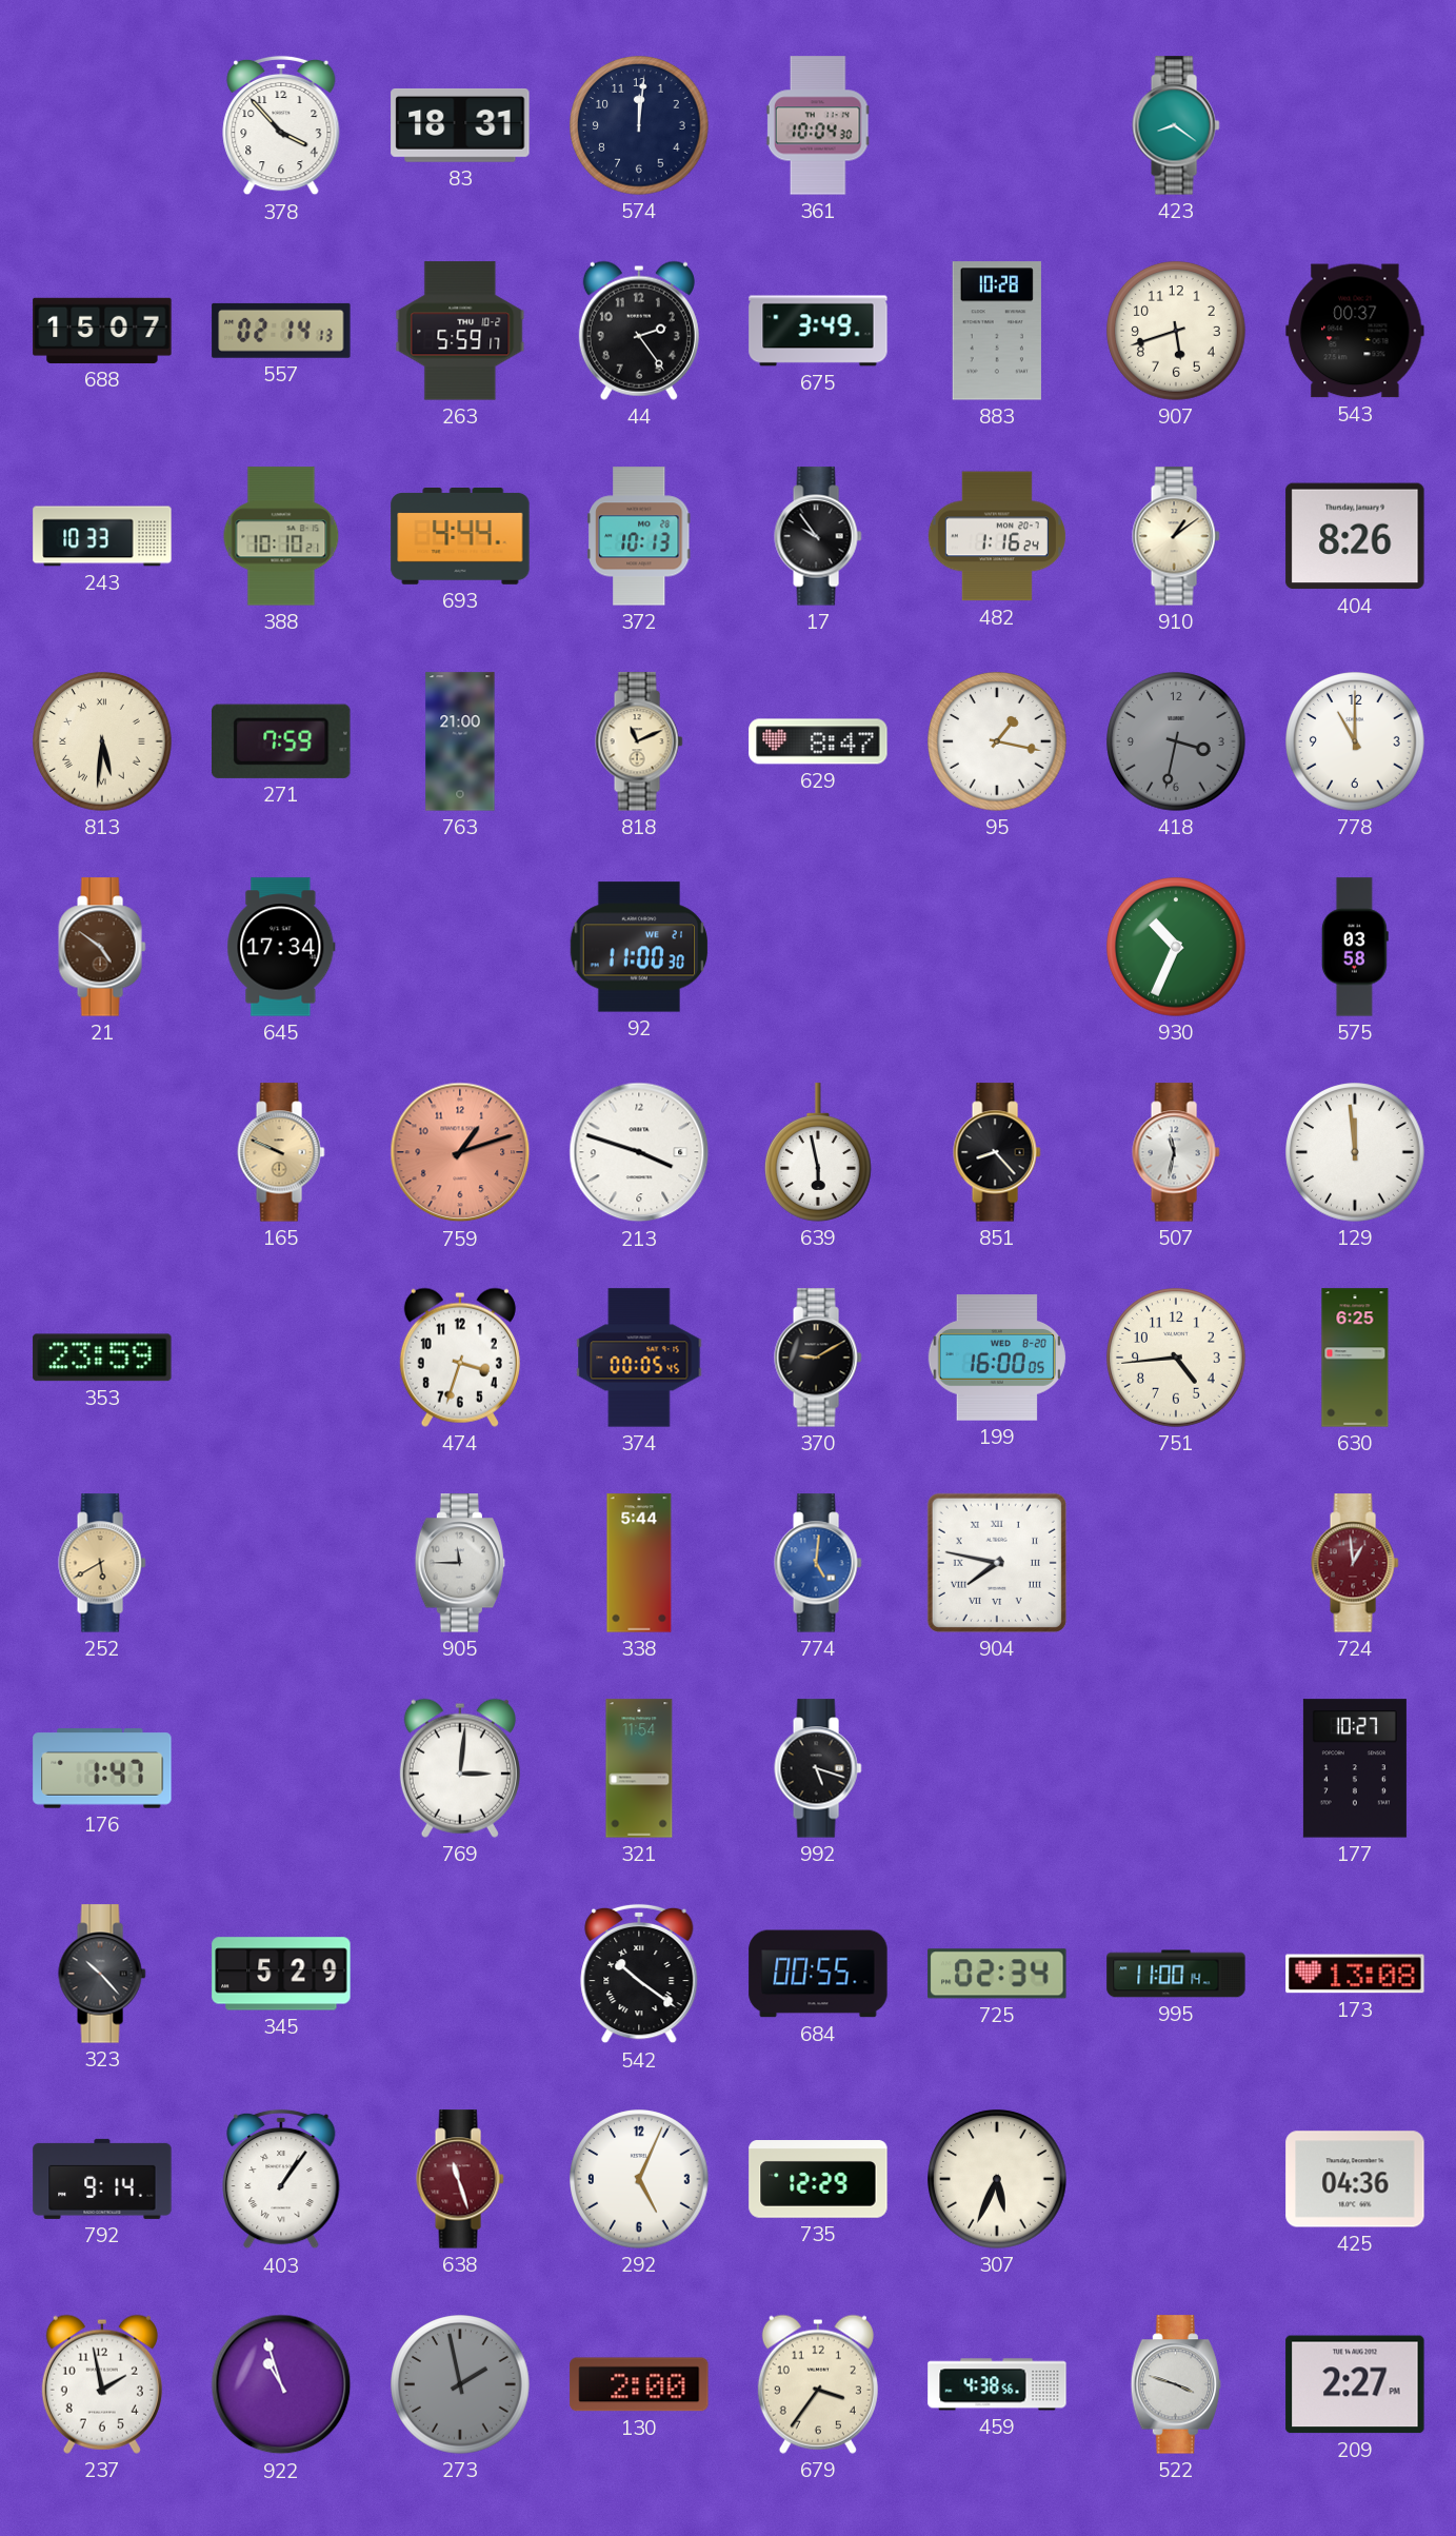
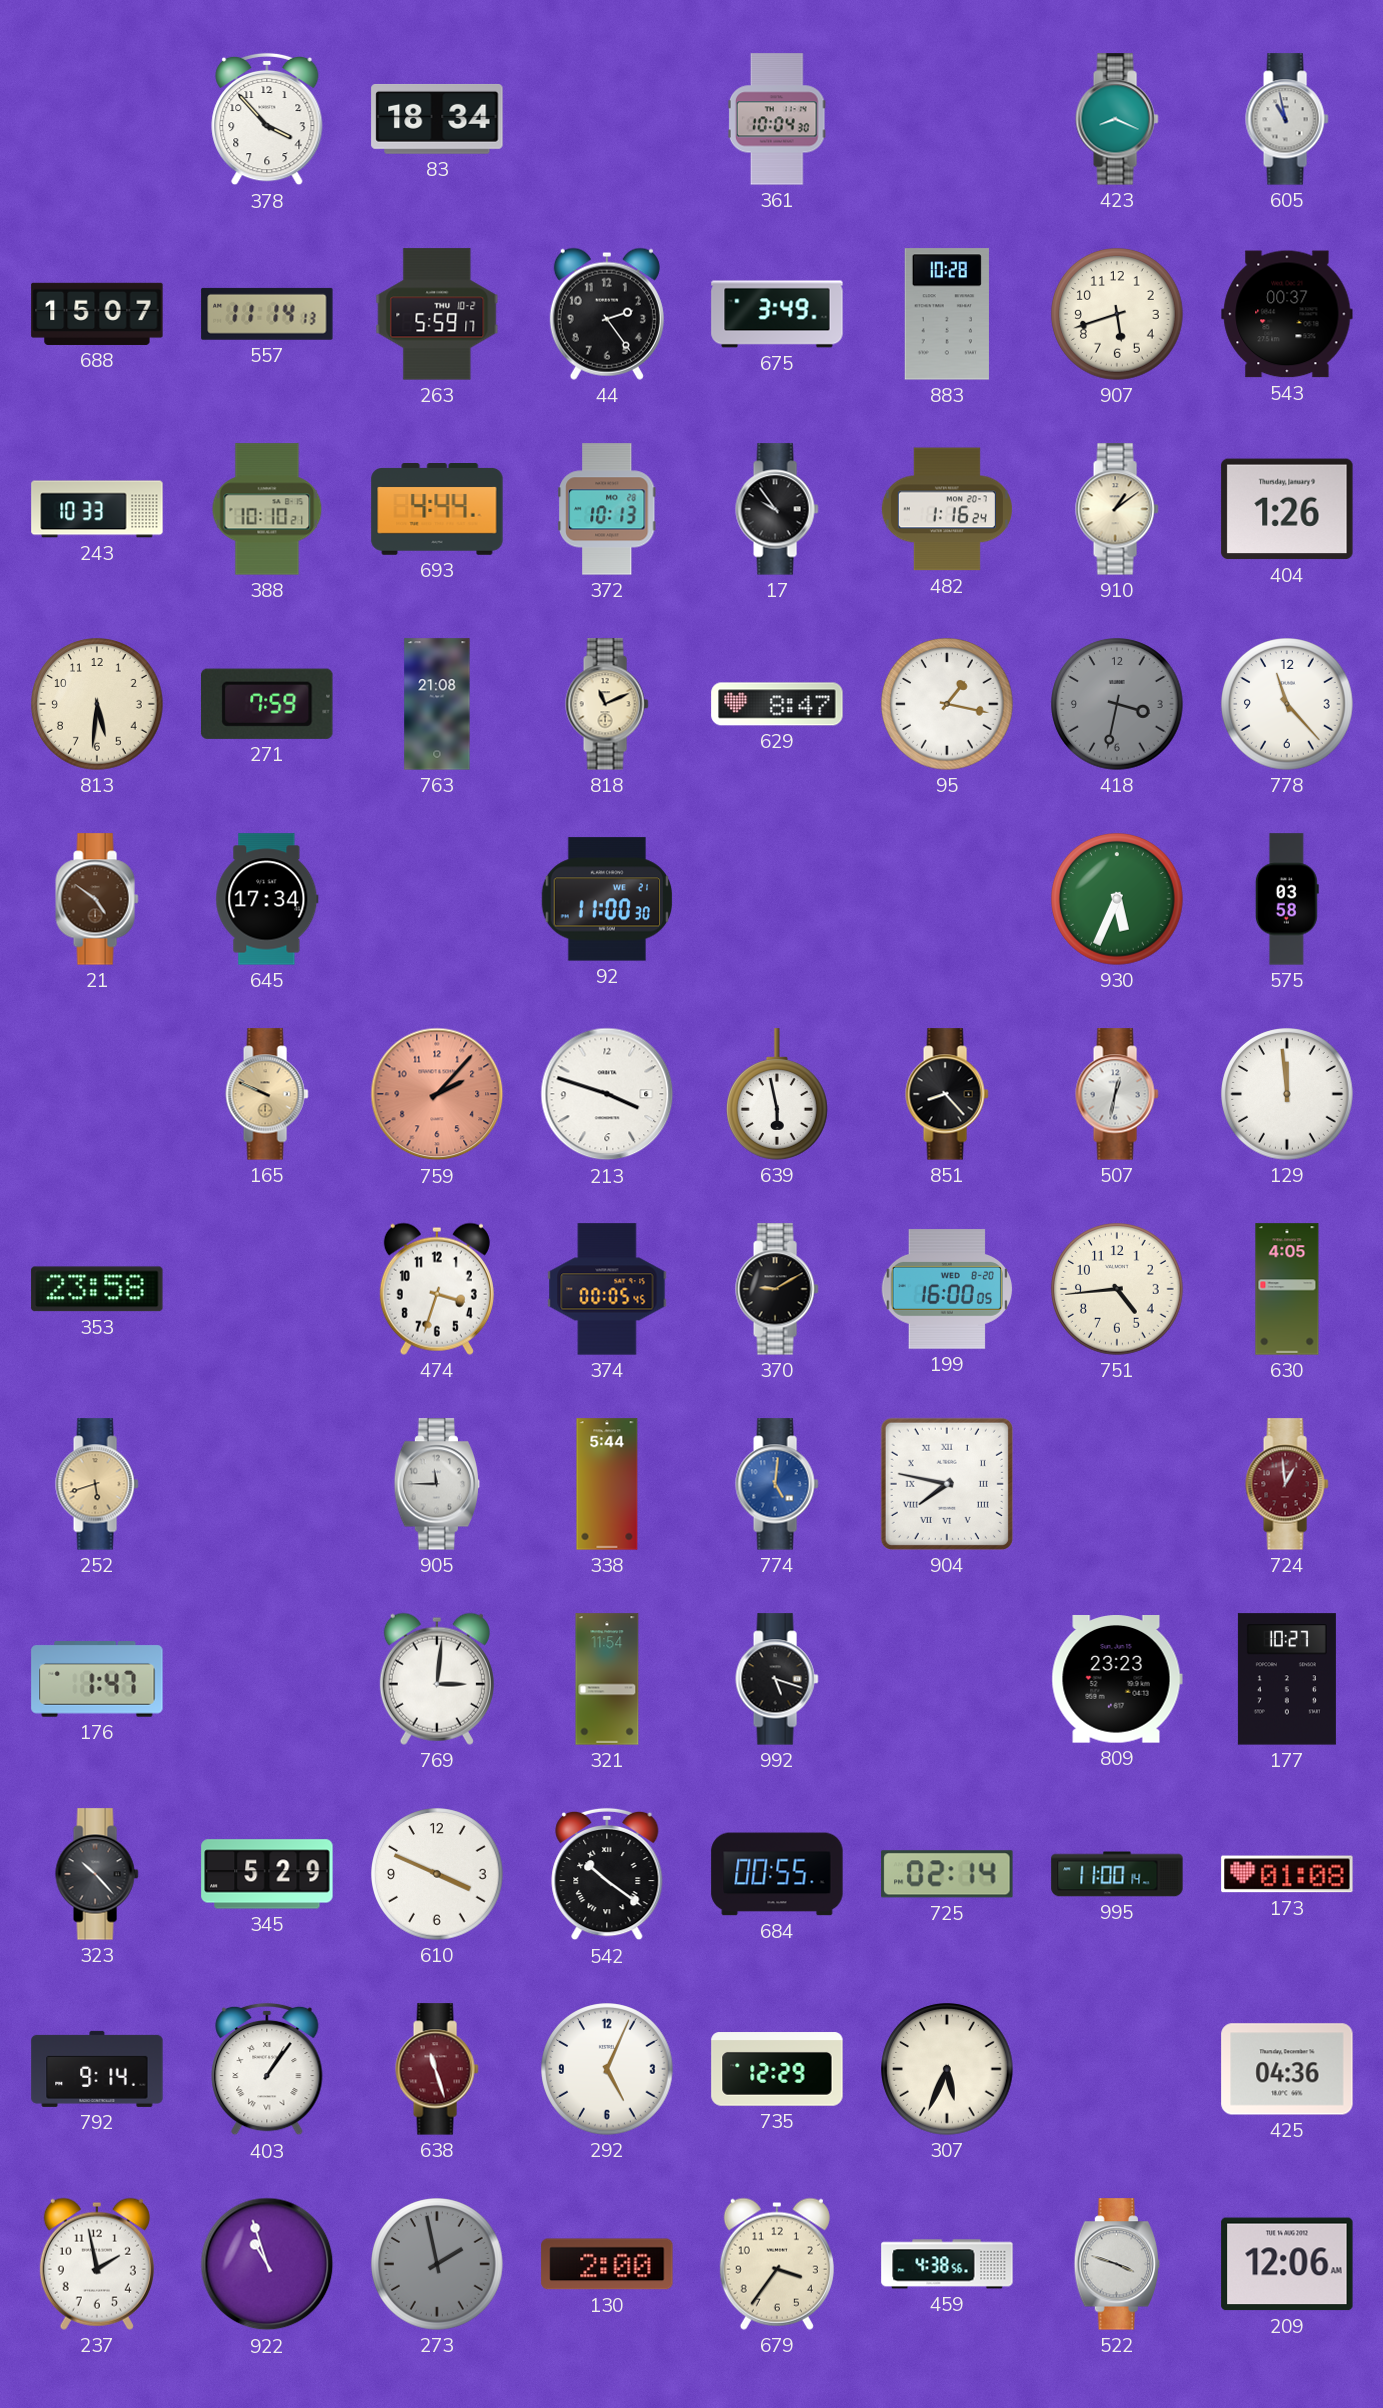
83: 18:31 -> 18:34 (437, 119)
574: 12:01 -> none (639, 125)
423: 8:21 -> 8:19 (1117, 119)
605: none -> 10:58 (1287, 119)
557: 02:14 -> 11:14 (267, 314)
404: 8:26 -> 1:26 (1287, 509)
813 numerals: Roman -> Arabic (97, 704)
763: 21:00 -> 21:08 (437, 704)
778: 11:00 -> 11:23 (1287, 704)
930: 10:34 -> 5:34 (1117, 899)
759: 1:12 -> 2:07 (437, 1094)
507: 11:32 -> 12:32 (1117, 1094)
353: 23:59 -> 23:58 (97, 1289)
630: 6:25 -> 4:05 (1287, 1289)
252: 5:40 -> 5:42 (97, 1484)
809: none -> 23:23 (1117, 1680)
610: none -> 3:49 (437, 1874)
725: 02:34 -> 02:14 (947, 1874)
173: 13:08 -> 01:08 (1287, 1874)
209: 2:27 -> 12:06 (1287, 2264)
